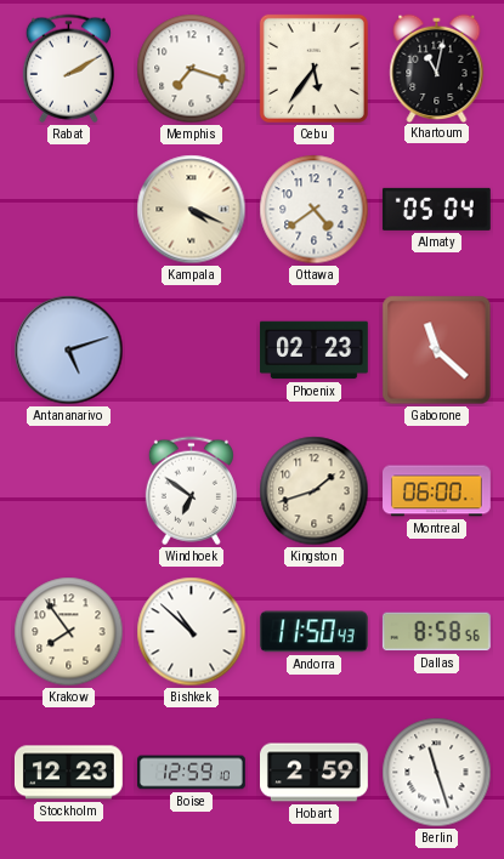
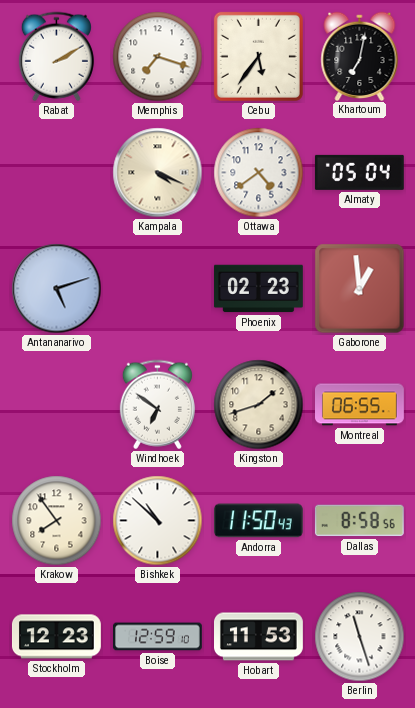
Khartoum: 11:02 -> 7:02 (360, 56)
Gaborone: 11:22 -> 12:59 (360, 289)
Montreal: 06:00 -> 06:55 (360, 405)
Hobart: 2:59 -> 11:53 (259, 637)
